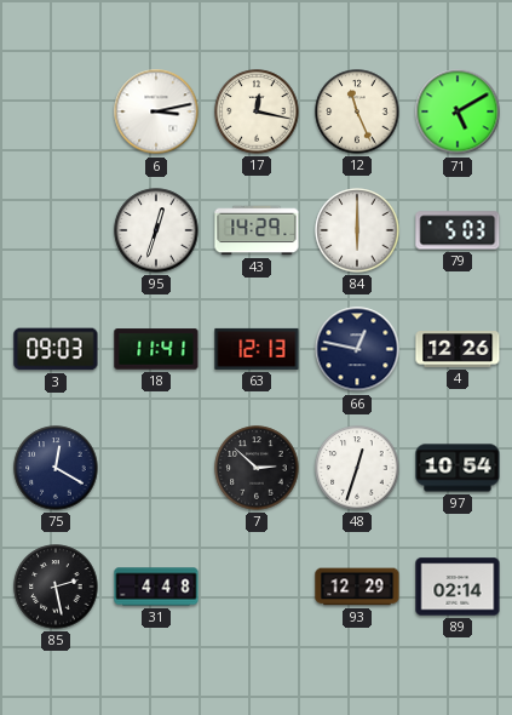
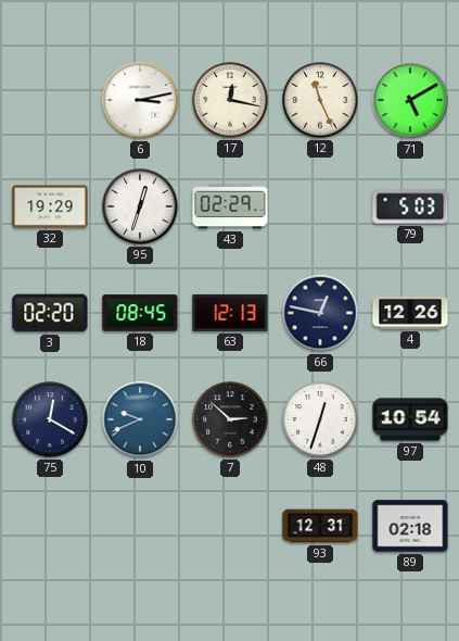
32: none -> 19:29 (50, 206)
43: 14:29 -> 02:29 (230, 206)
84: 6:00 -> none (357, 230)
3: 09:03 -> 02:20 (50, 313)
18: 11:41 -> 08:45 (140, 313)
10: none -> 9:41 (140, 419)
85: 2:28 -> none (56, 587)
31: 4:48 -> none (156, 587)
93: 12:29 -> 12:31 (320, 526)
89: 02:14 -> 02:18 (410, 526)
